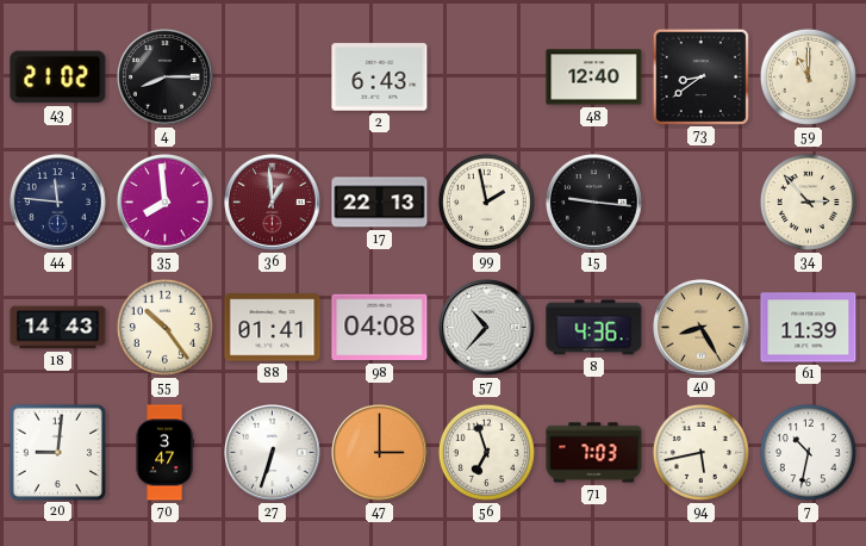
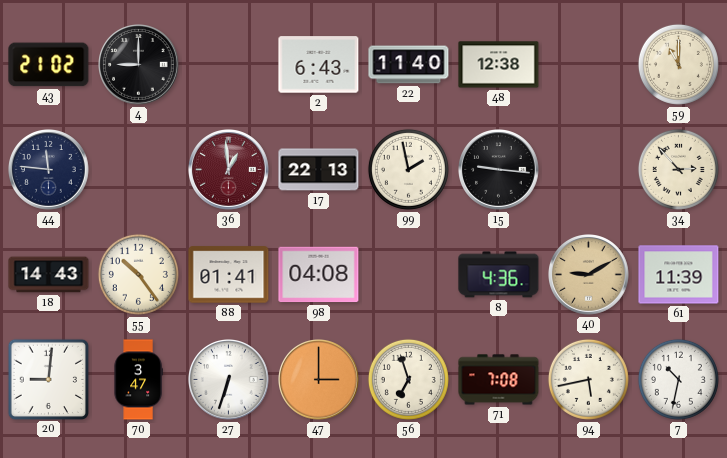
4: 8:15 -> 9:00 (139, 65)
22: none -> 11:40 (409, 65)
48: 12:40 -> 12:38 (499, 65)
73: 8:39 -> none (700, 76)
35: 7:59 -> none (166, 203)
57: 10:37 -> none (487, 328)
40: 8:25 -> 9:10 (589, 275)
71: 7:03 -> 7:08 (499, 380)
